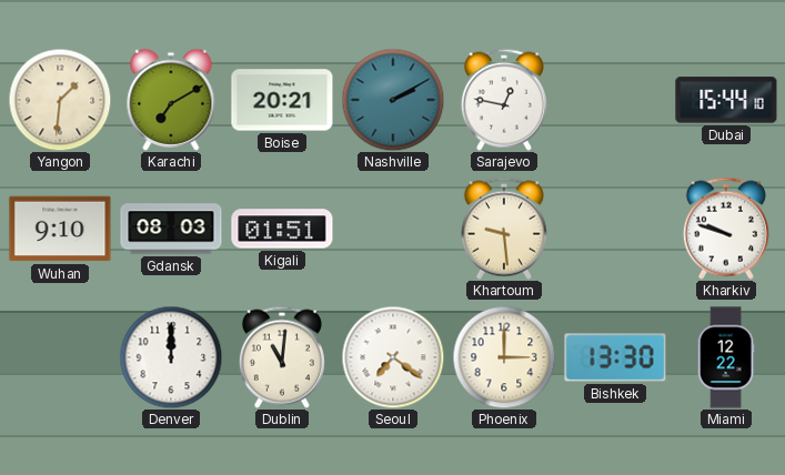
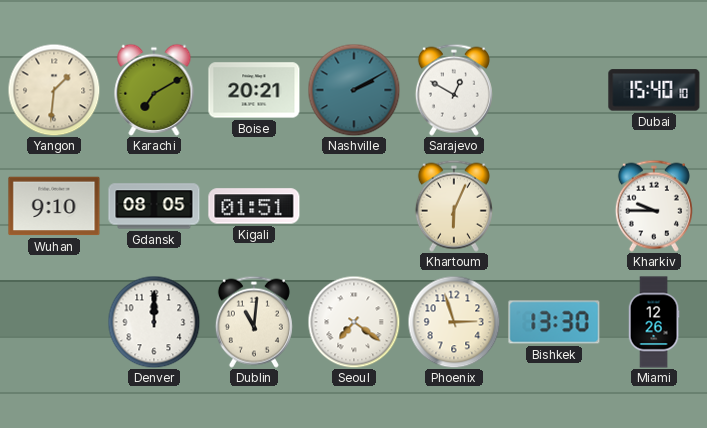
Sarajevo: 12:47 -> 12:50 (454, 90)
Dubai: 15:44 -> 15:40 (654, 90)
Gdansk: 08:03 -> 08:05 (154, 206)
Khartoum: 9:29 -> 6:04 (454, 206)
Kharkiv: 9:48 -> 9:45 (654, 206)
Phoenix: 3:00 -> 2:57 (454, 322)
Miami: 12:22 -> 12:26 (654, 322)
